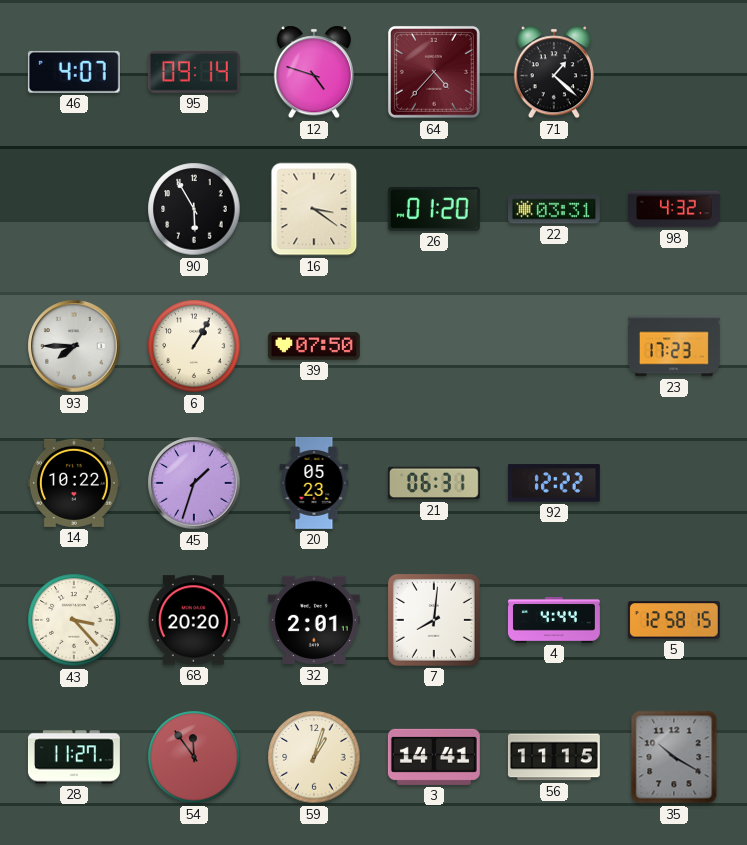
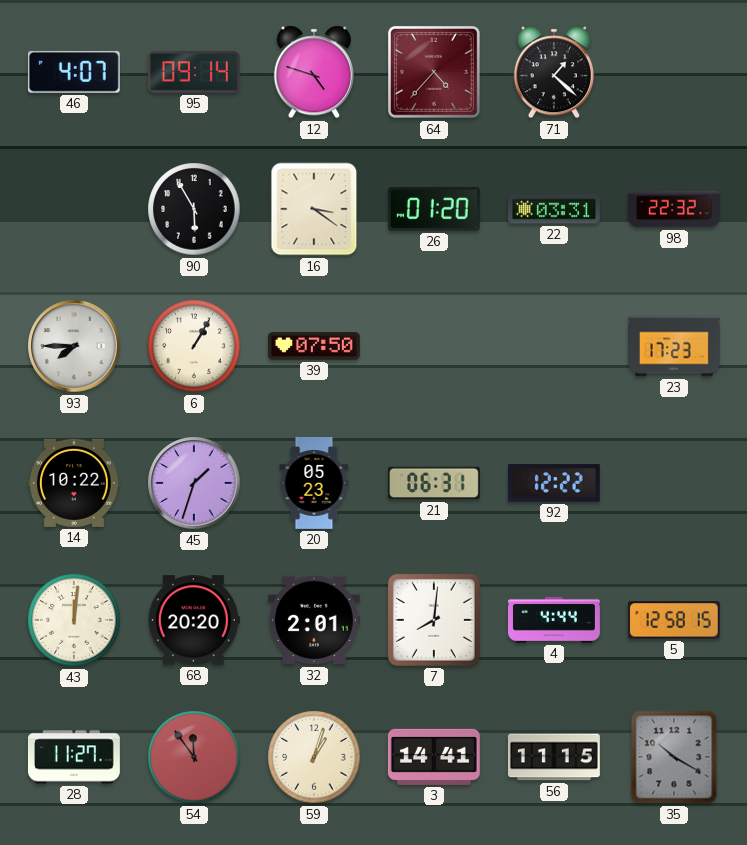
98: 4:32 -> 22:32 (675, 209)
43: 3:23 -> 12:01 (74, 620)
